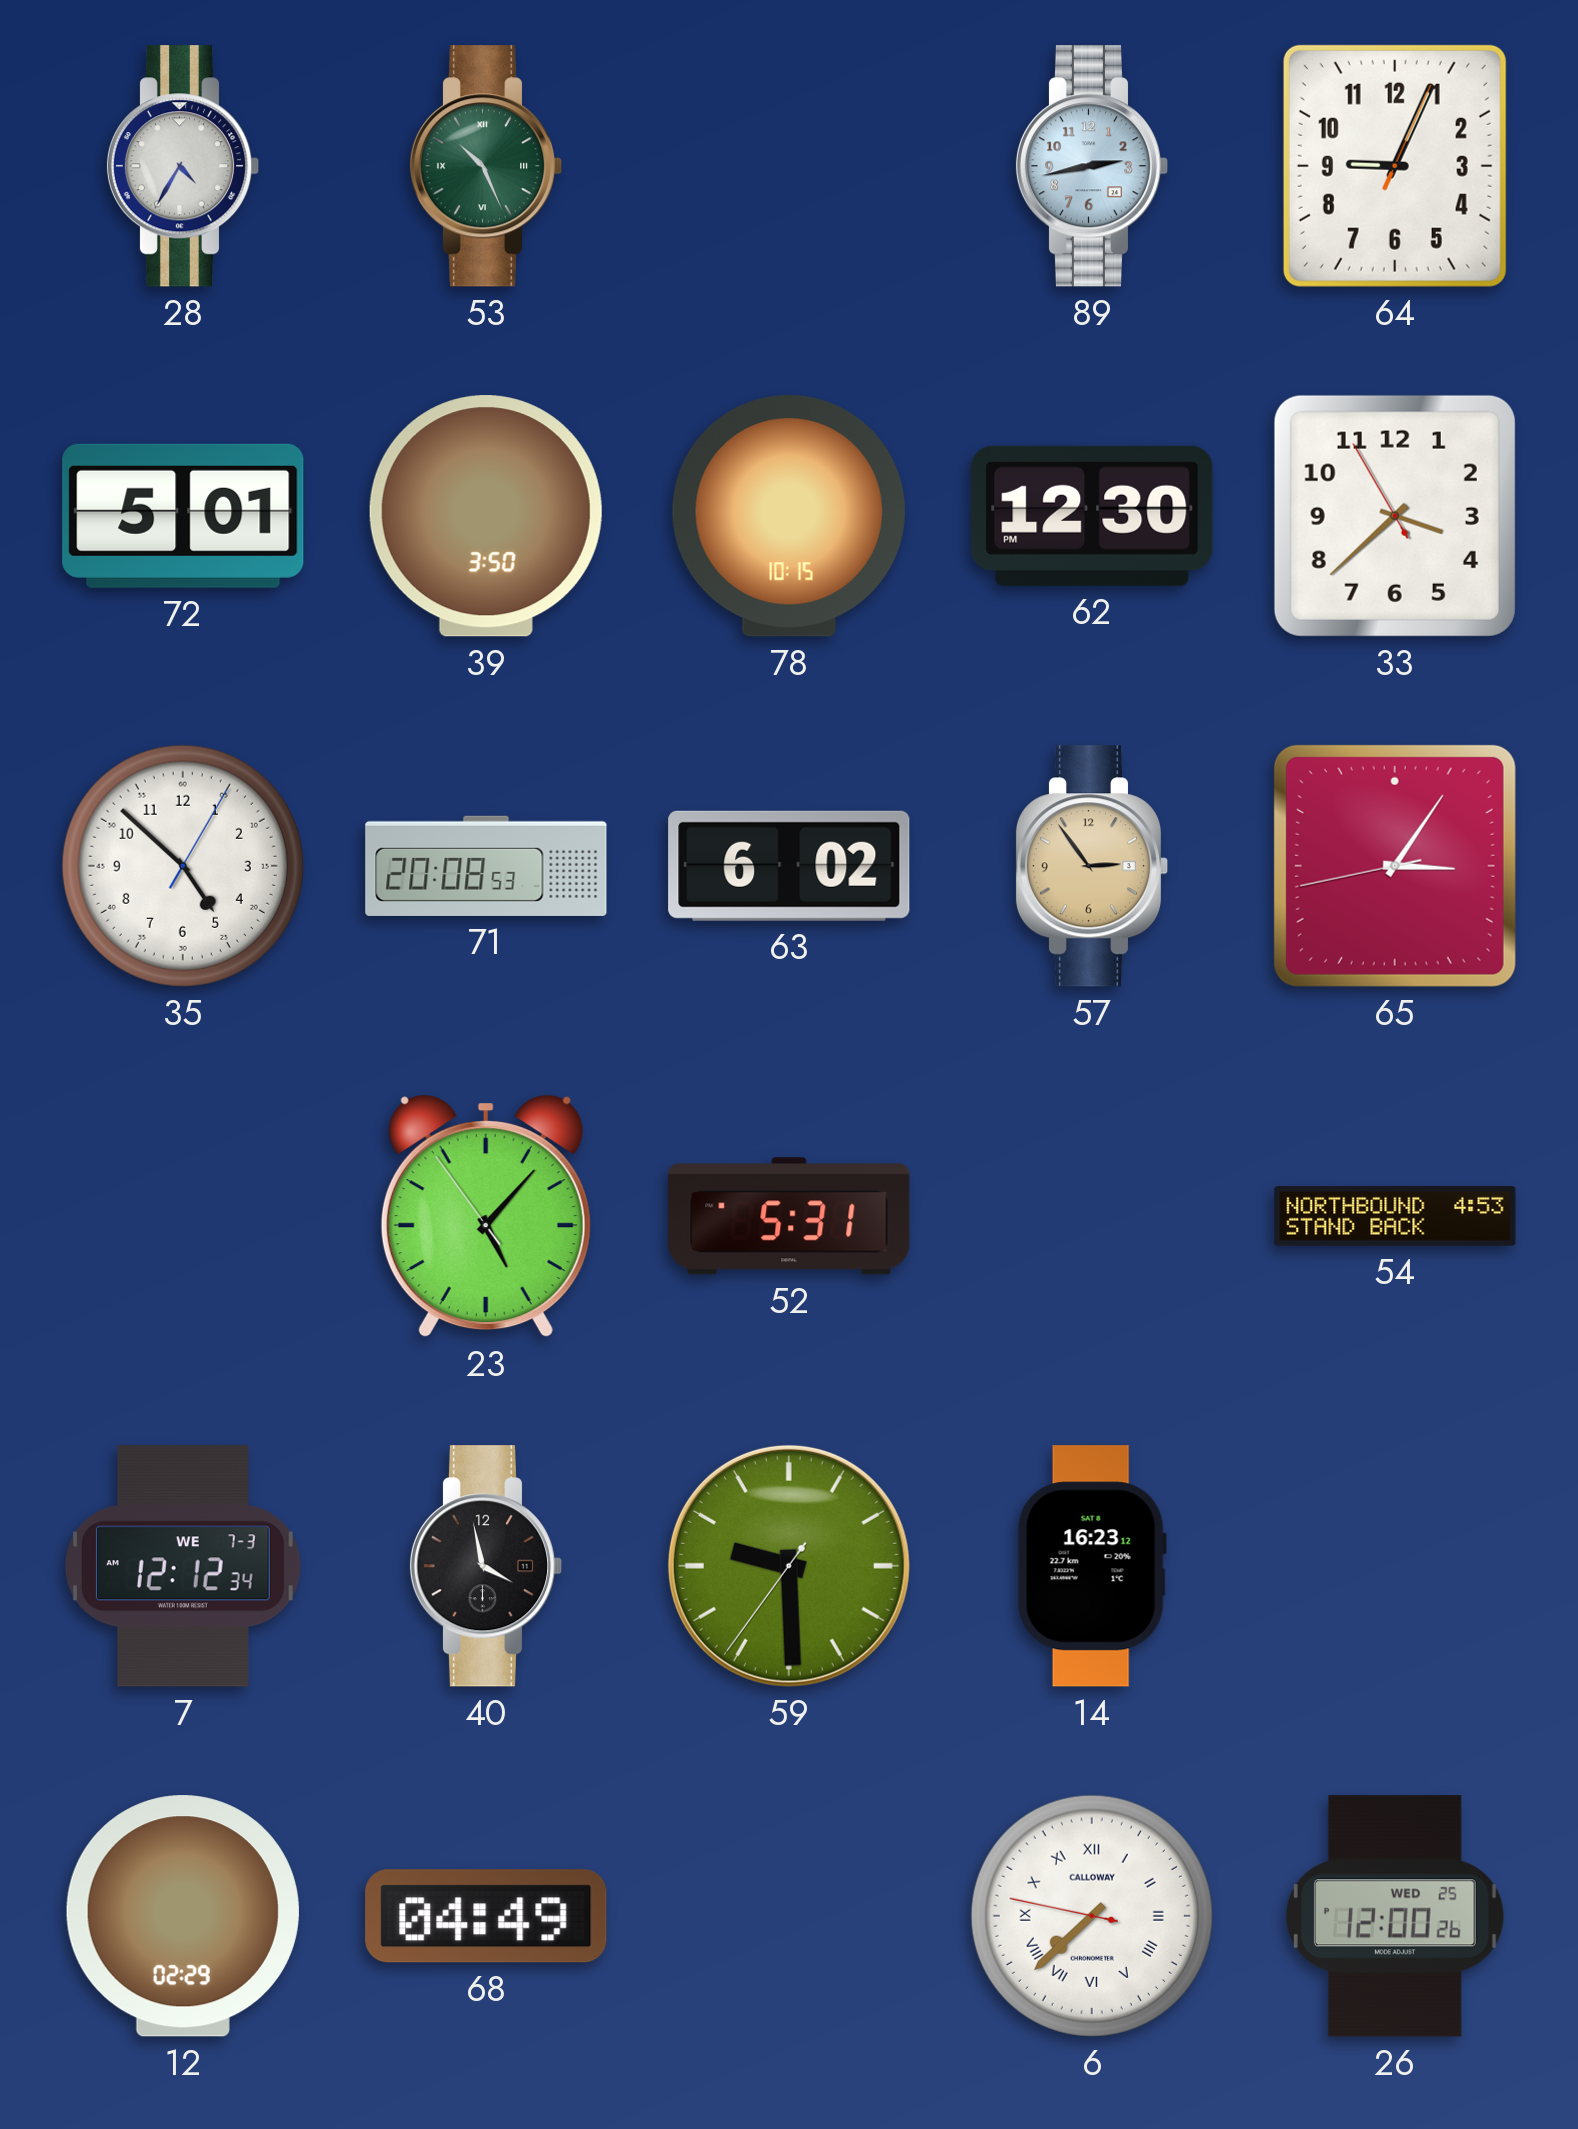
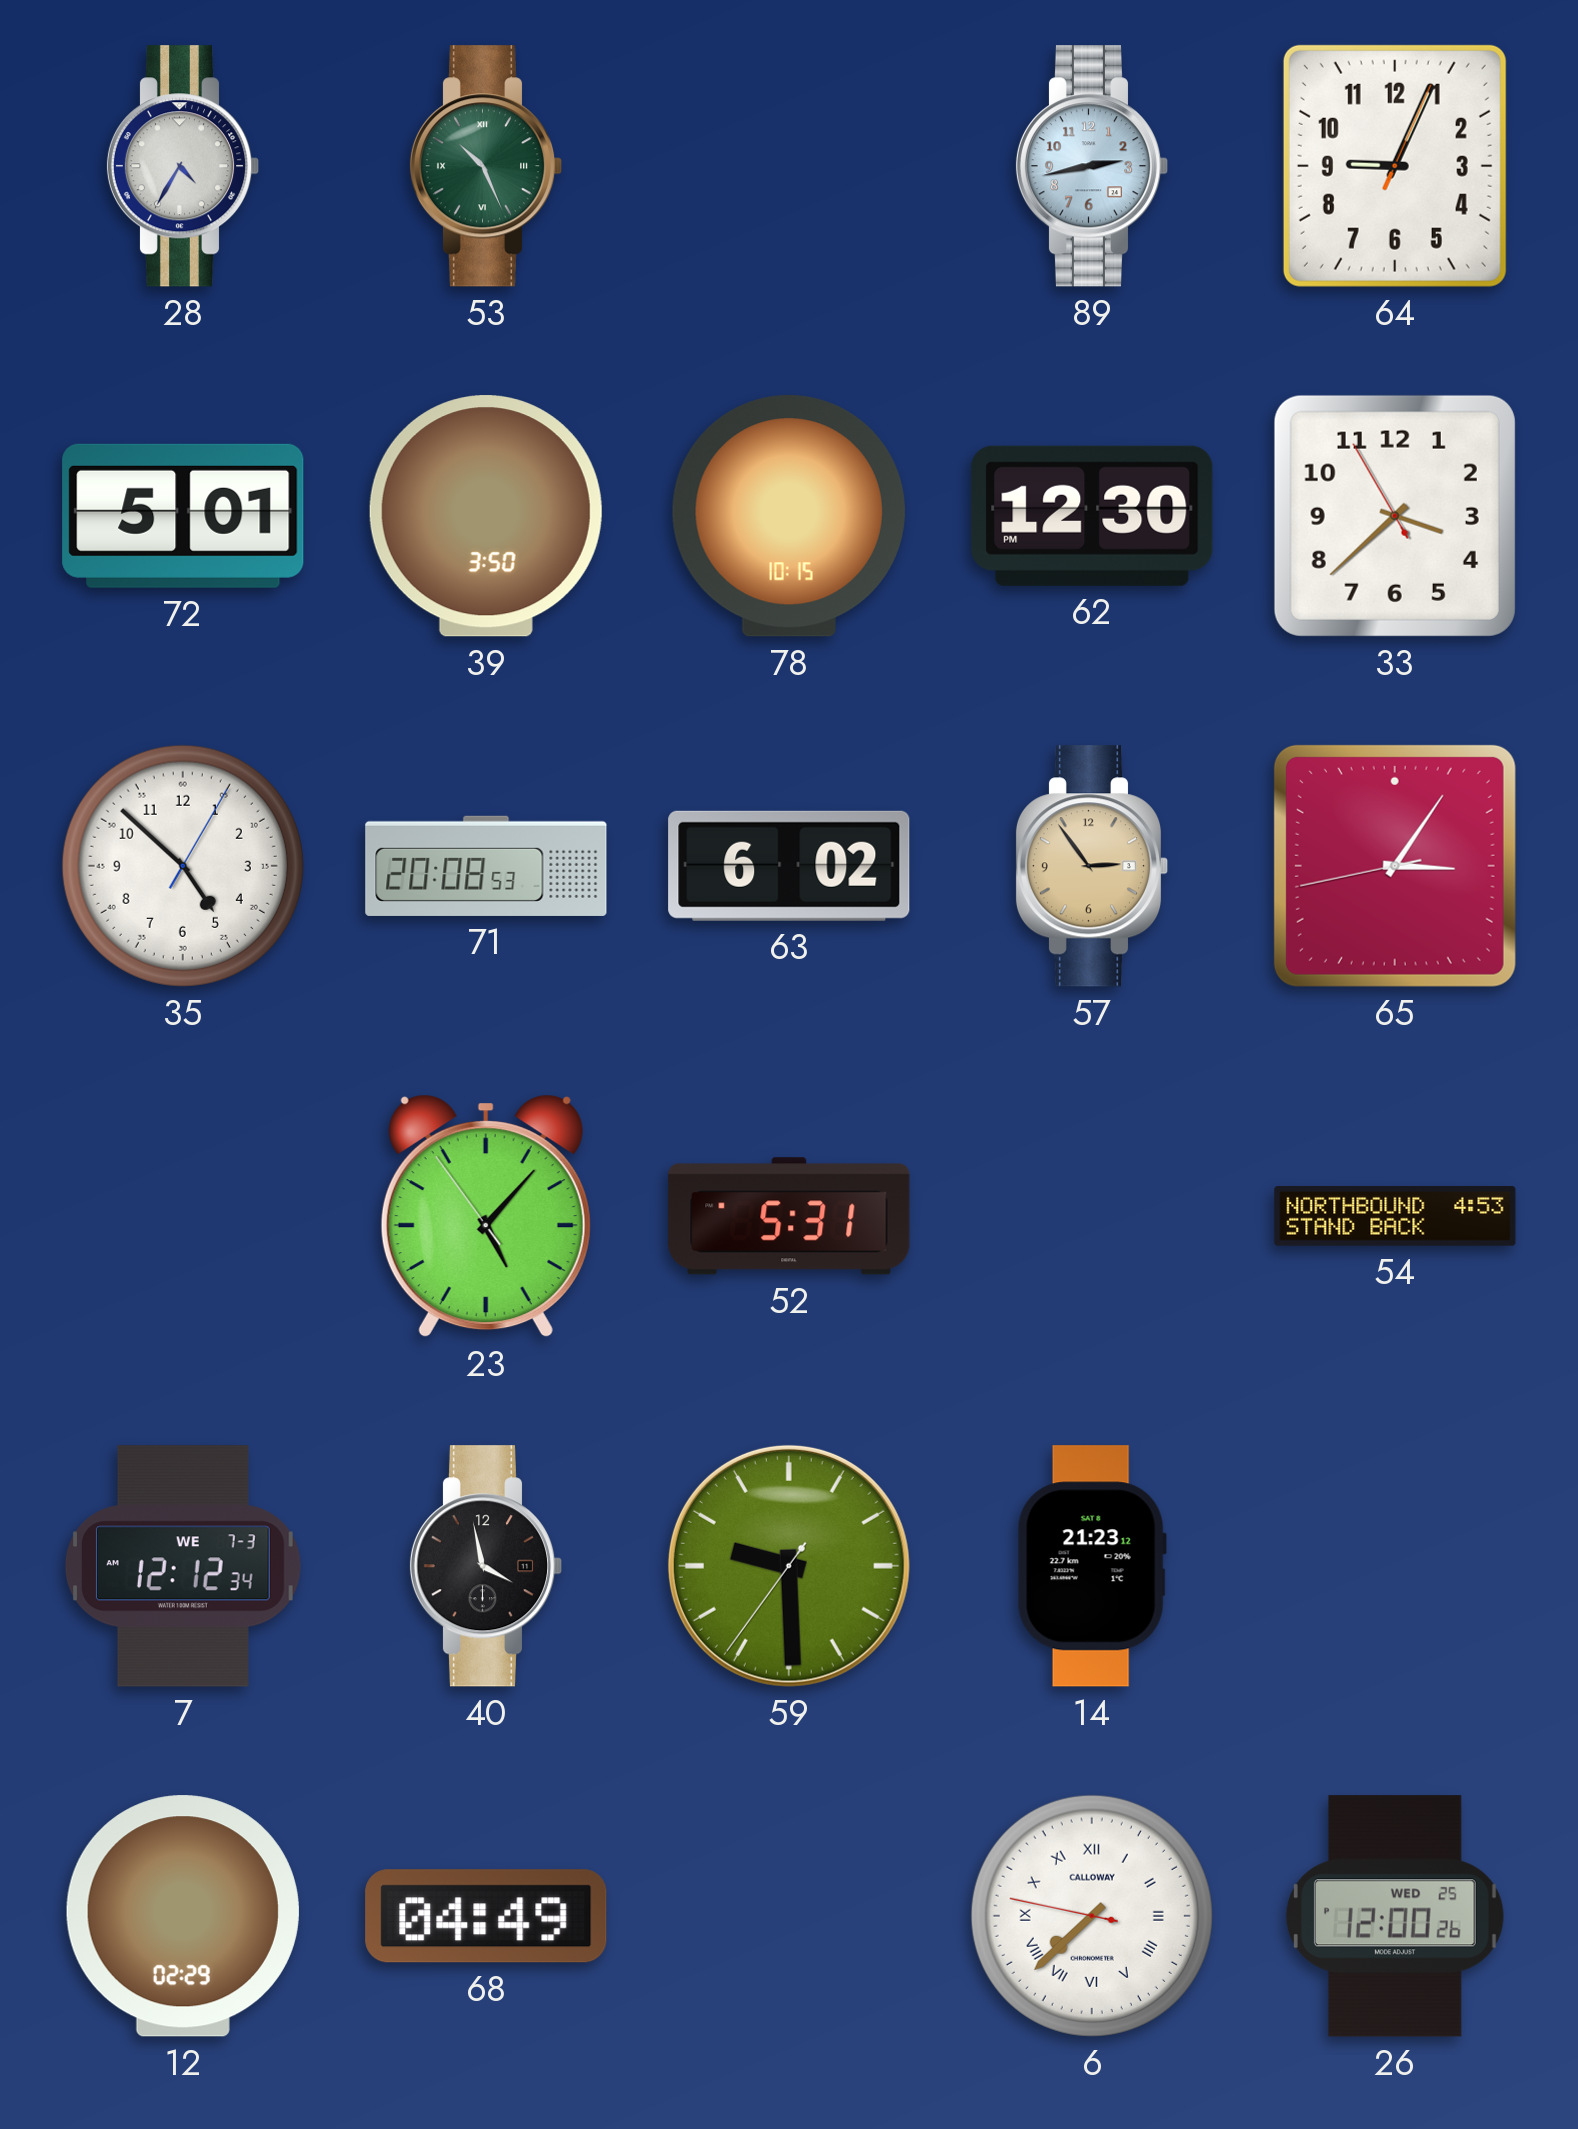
14: 16:23 -> 21:23 (1092, 1566)
